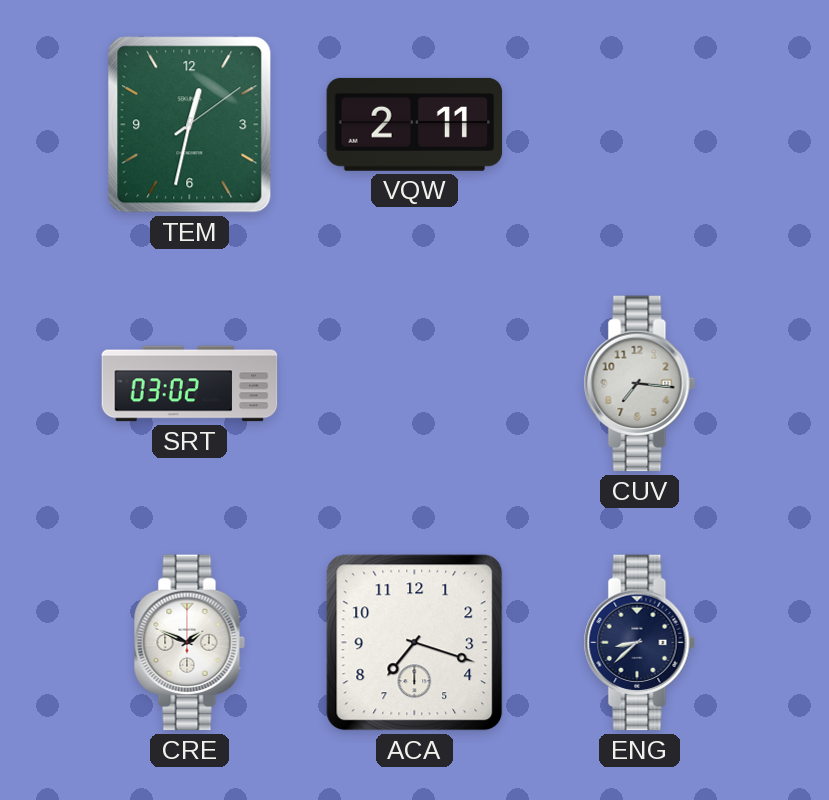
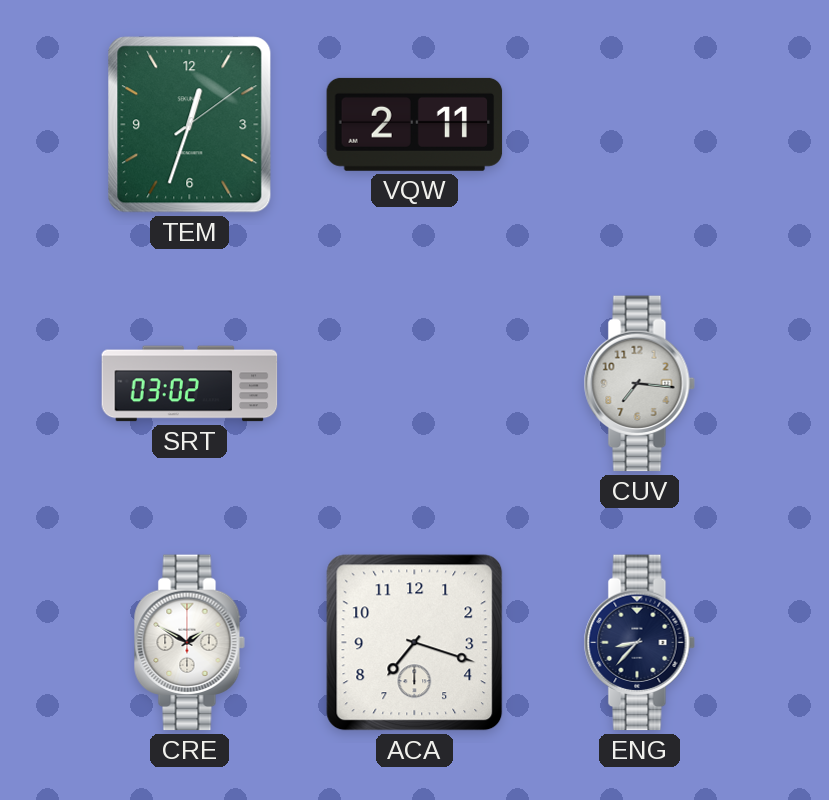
TEM: 12:32 -> 12:33 (190, 125)
CRE: 1:49 -> 1:50 (189, 643)
ENG: 8:38 -> 8:37 (639, 643)
